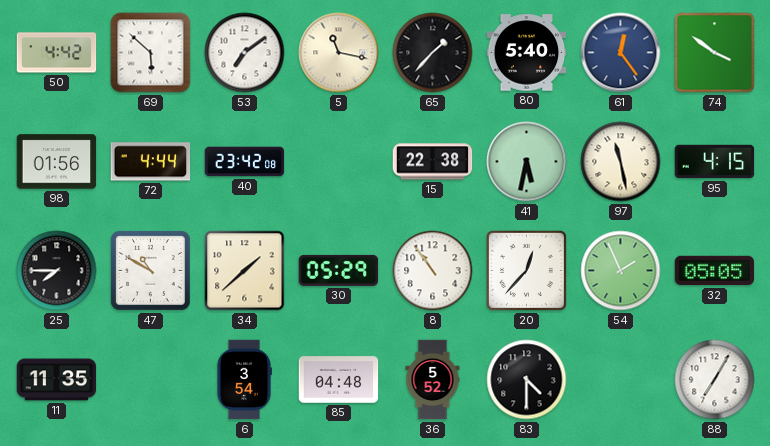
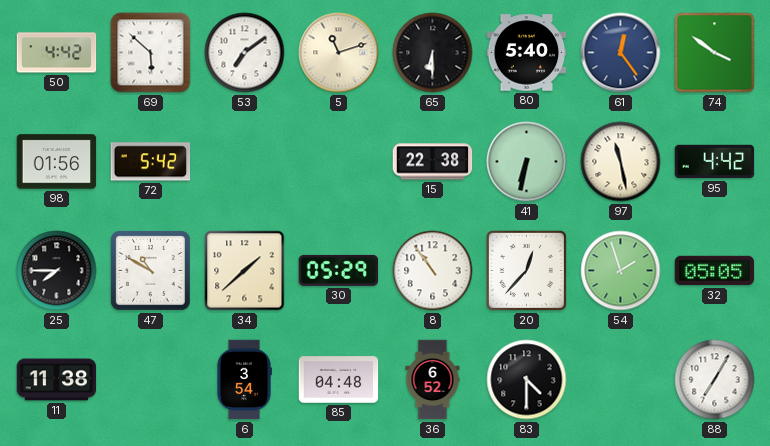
5: 11:17 -> 11:12 (339, 53)
65: 1:37 -> 6:30 (433, 53)
72: 4:44 -> 5:42 (151, 162)
40: 23:42 -> none (245, 162)
41: 5:32 -> 6:32 (527, 162)
95: 4:15 -> 4:42 (715, 162)
54: 1:56 -> 1:57 (621, 271)
11: 11:35 -> 11:38 (57, 380)
36: 5:52 -> 6:52 (433, 380)
